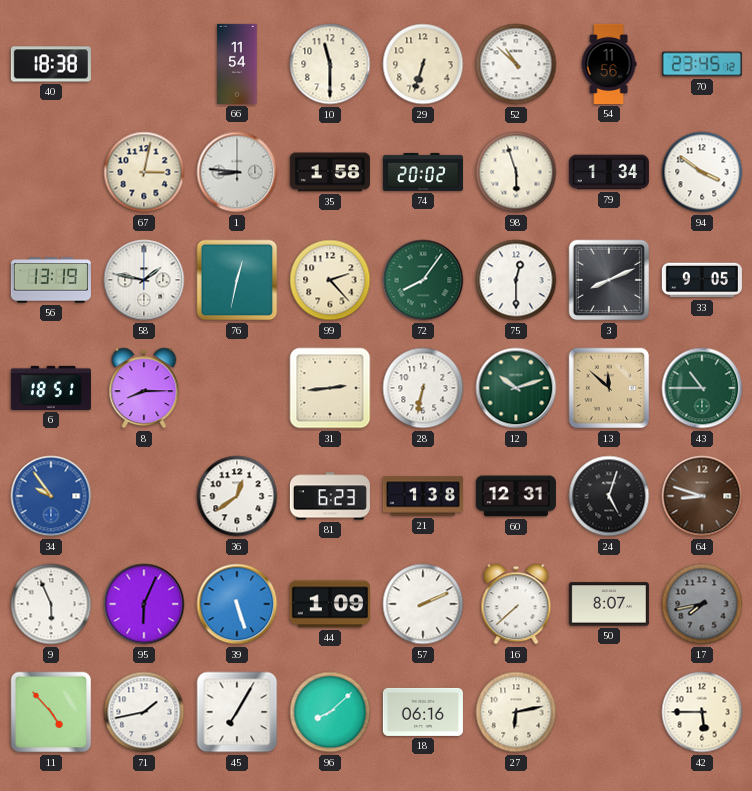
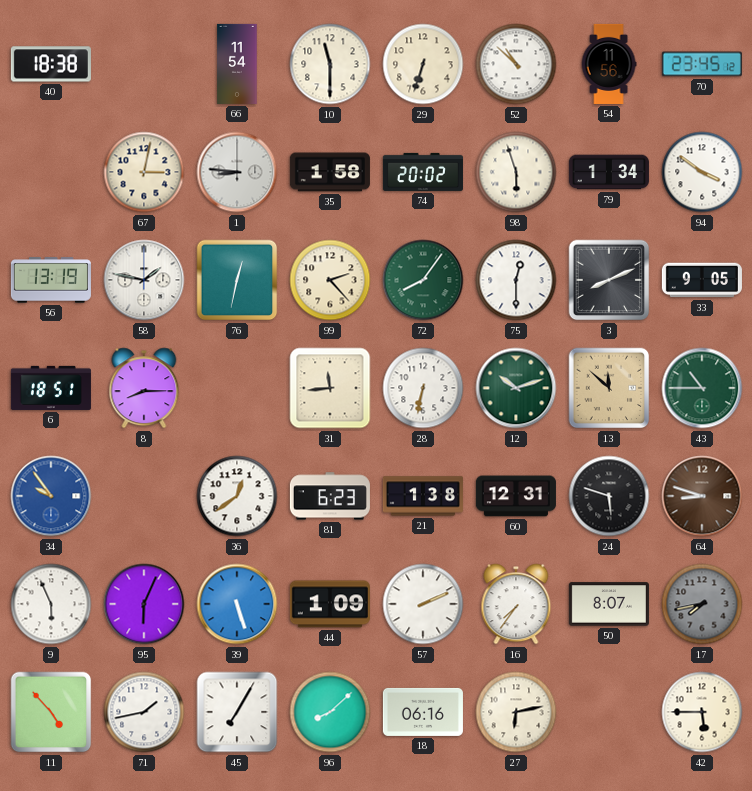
31: 2:44 -> 11:44 (330, 388)
24: 5:03 -> 5:48 (609, 496)
16: 7:38 -> 7:36 (516, 604)
